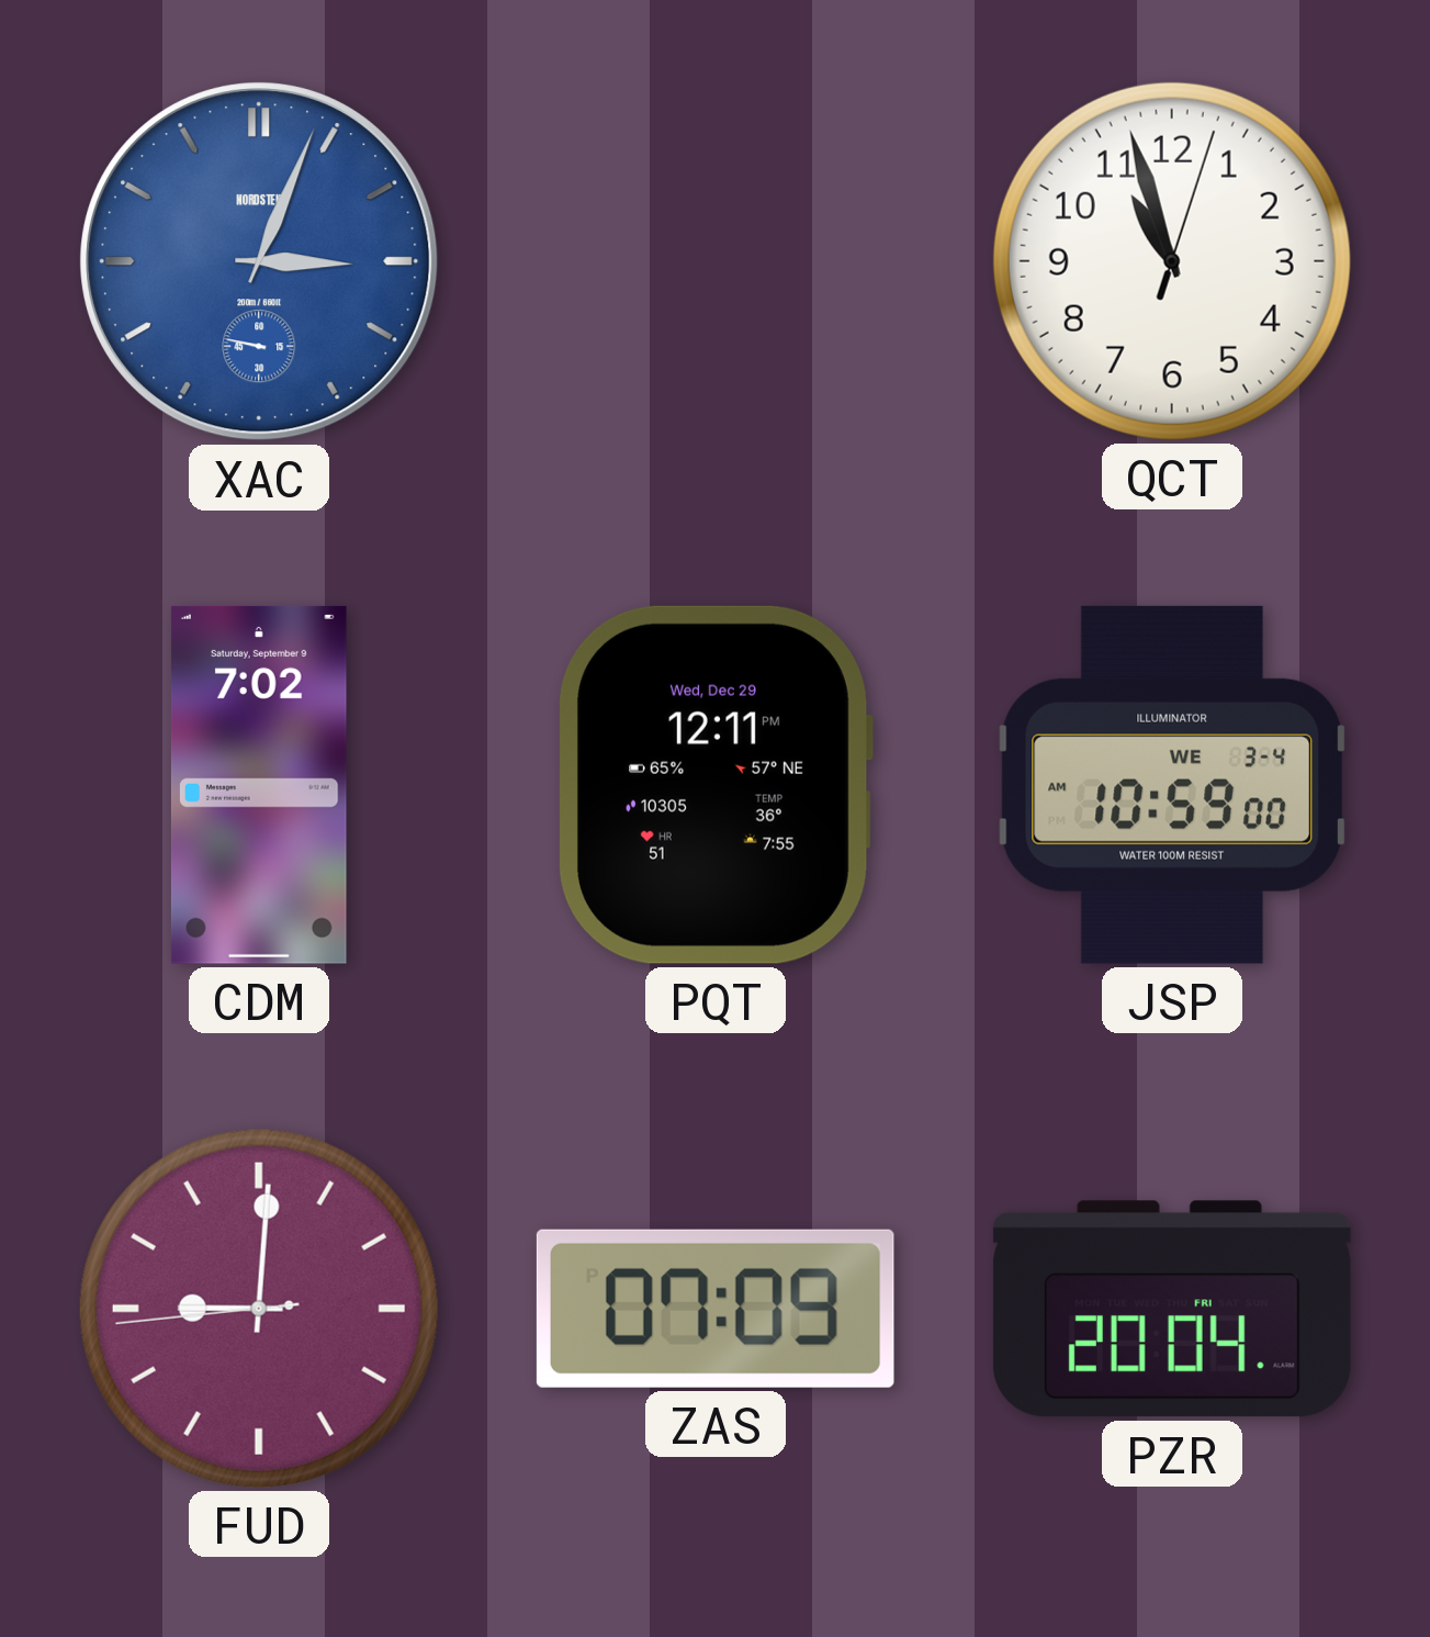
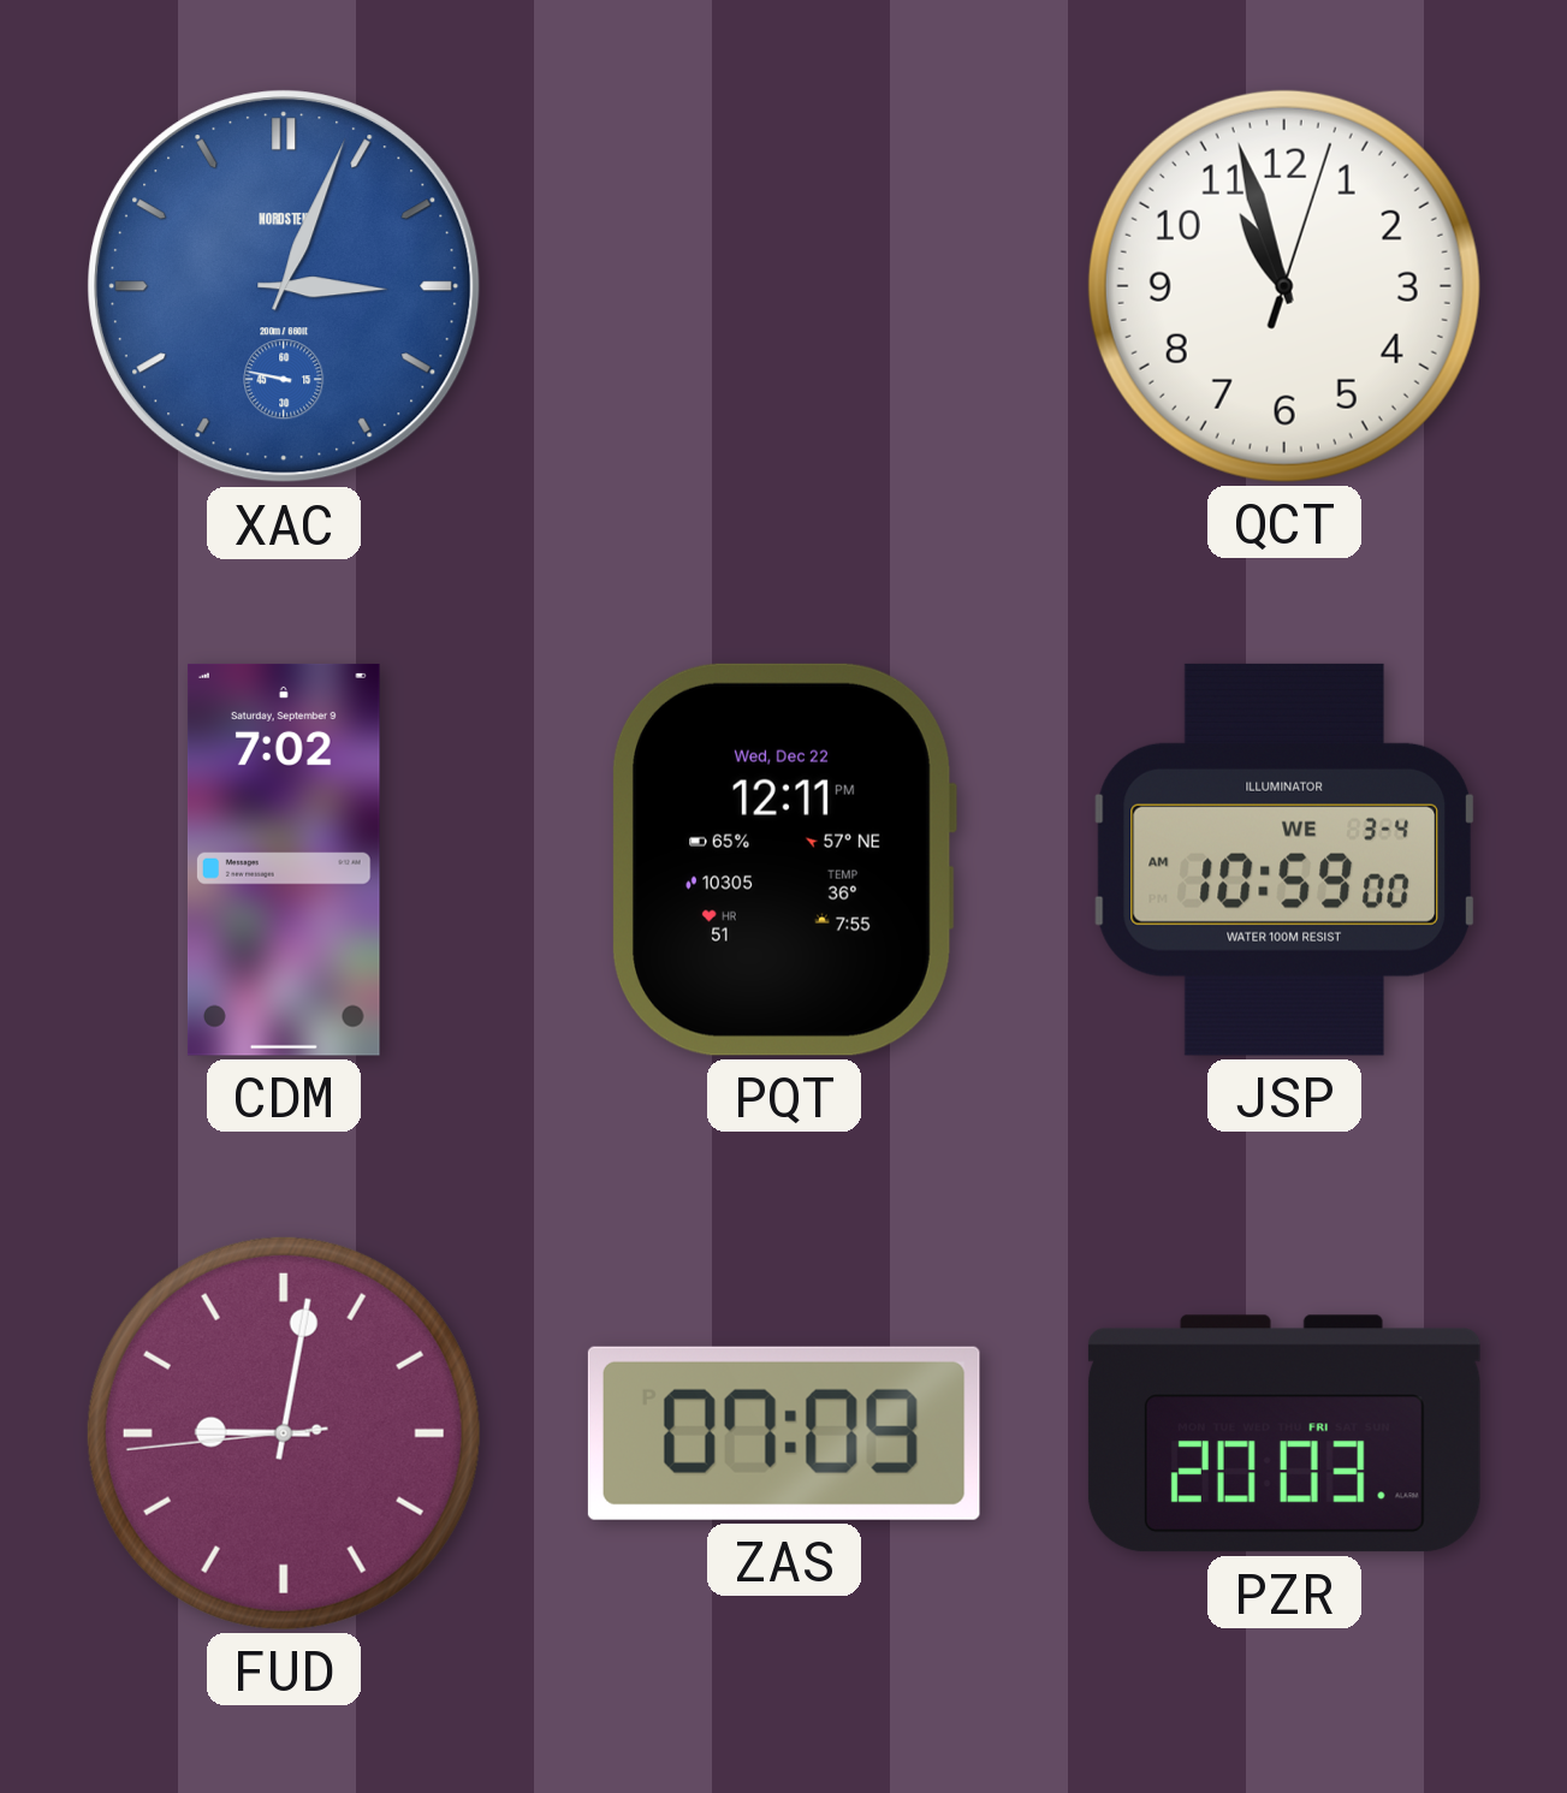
PQT date: Wed, Dec 29 -> Wed, Dec 22 (784, 860)
FUD: 9:00 -> 9:01 (284, 1433)
PZR: 20:04 -> 20:03 (1284, 1433)
